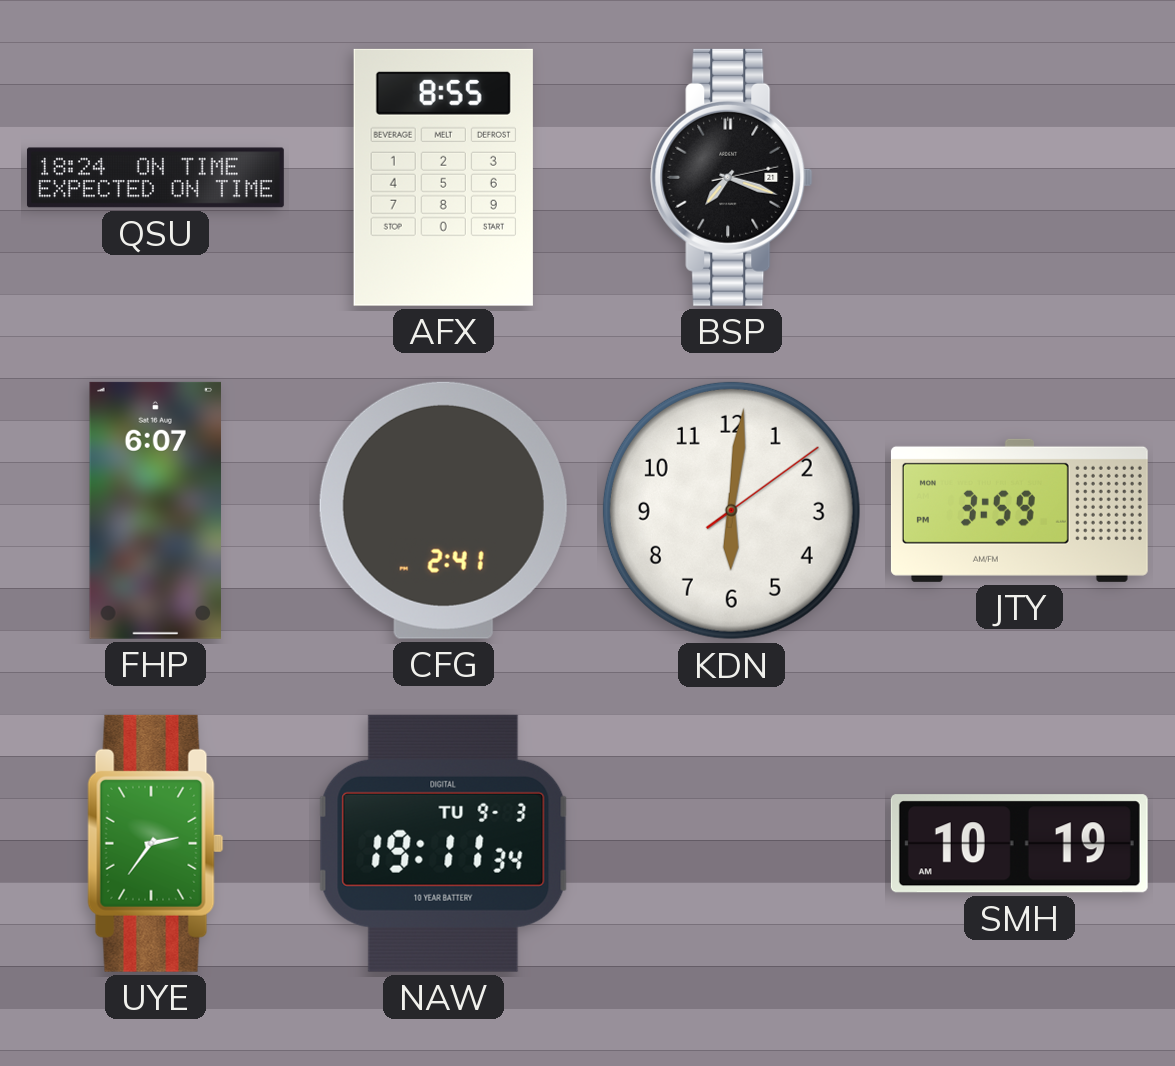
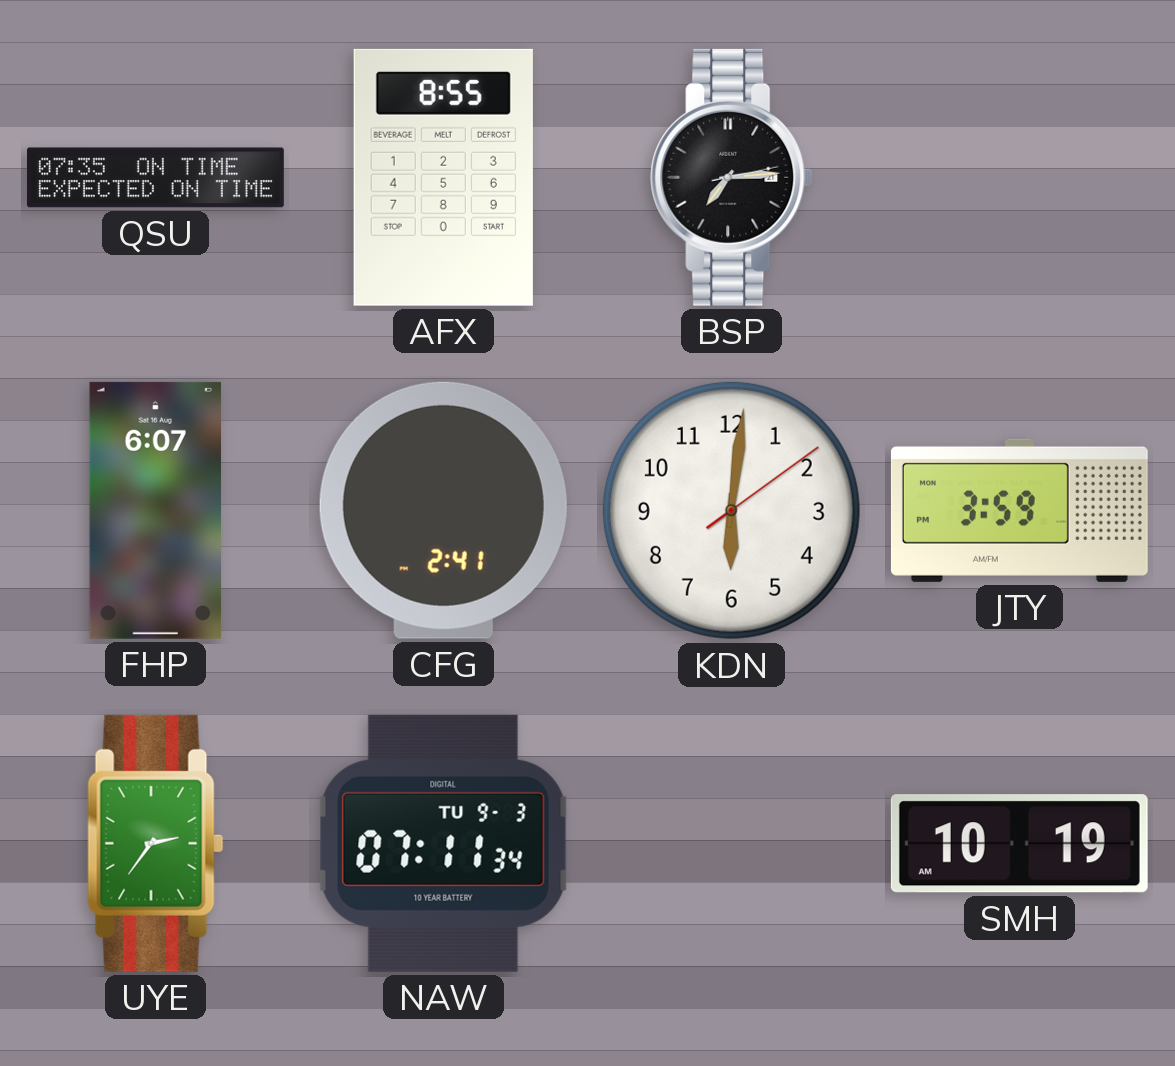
QSU: 18:24 -> 07:35 (155, 178)
BSP: 7:18 -> 7:14 (732, 177)
NAW: 19:11 -> 07:11 (444, 843)
